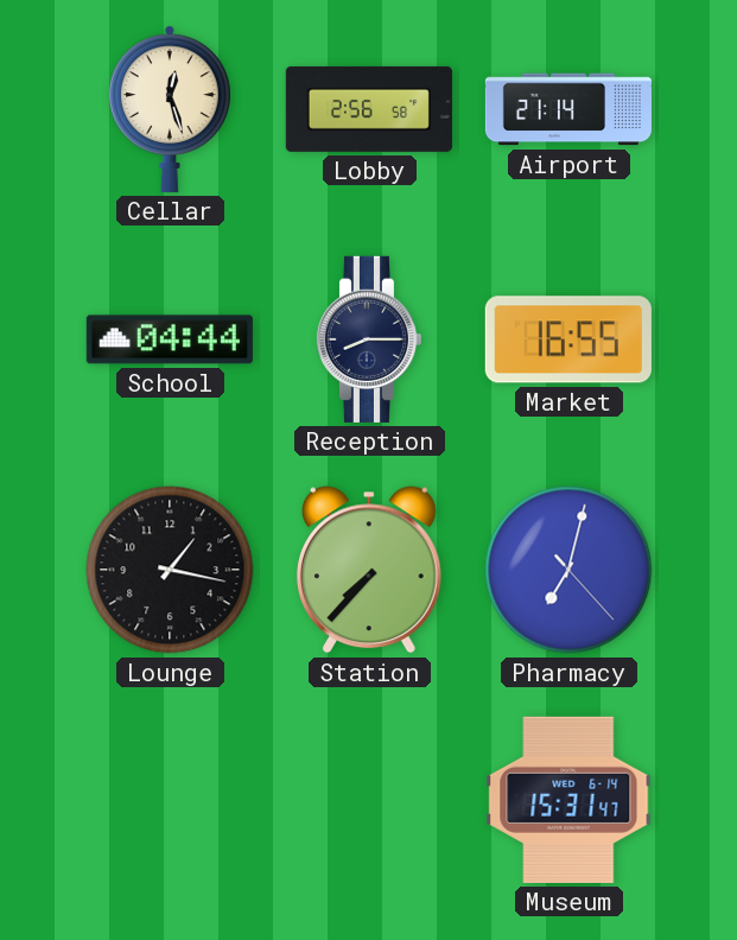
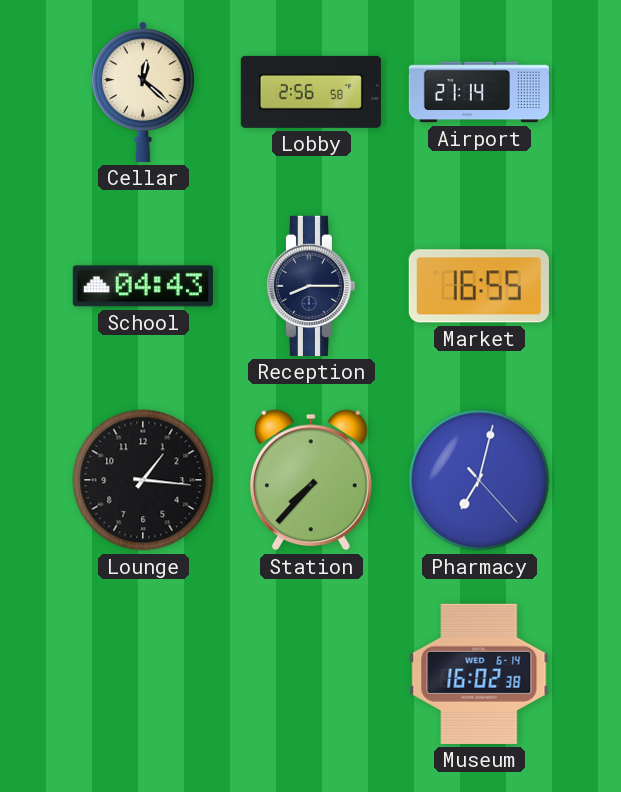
Cellar: 12:27 -> 12:22 (143, 92)
School: 04:44 -> 04:43 (143, 286)
Lounge: 1:17 -> 1:16 (143, 480)
Museum: 15:31 -> 16:02 (479, 674)
